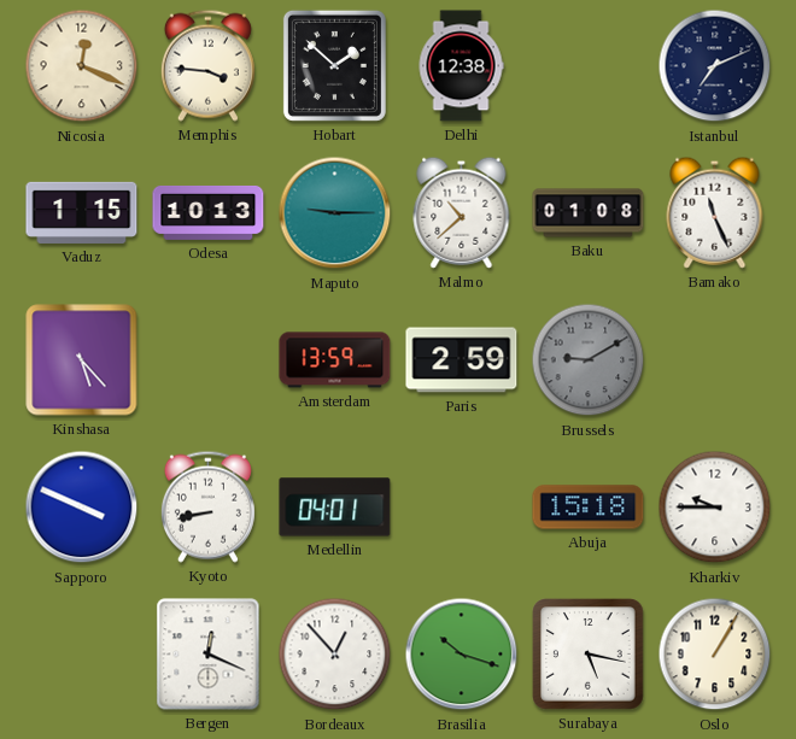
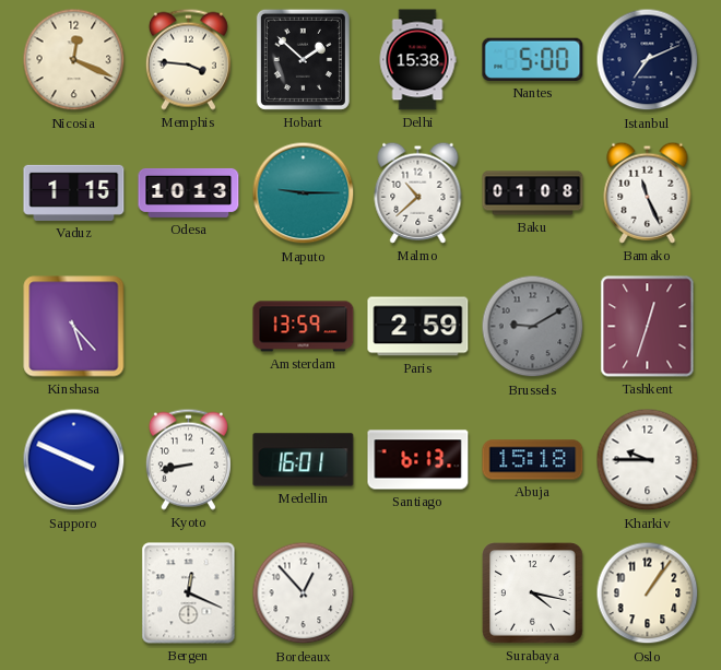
Delhi: 12:38 -> 15:38 (417, 60)
Nantes: none -> 5:00 (533, 59)
Tashkent: none -> 12:33 (648, 327)
Medellin: 04:01 -> 16:01 (304, 460)
Santiago: none -> 6:13 (418, 460)
Brasilia: 10:18 -> none (462, 655)
Surabaya: 5:17 -> 4:17 (533, 593)
Oslo: 1:05 -> 1:06 (648, 593)
